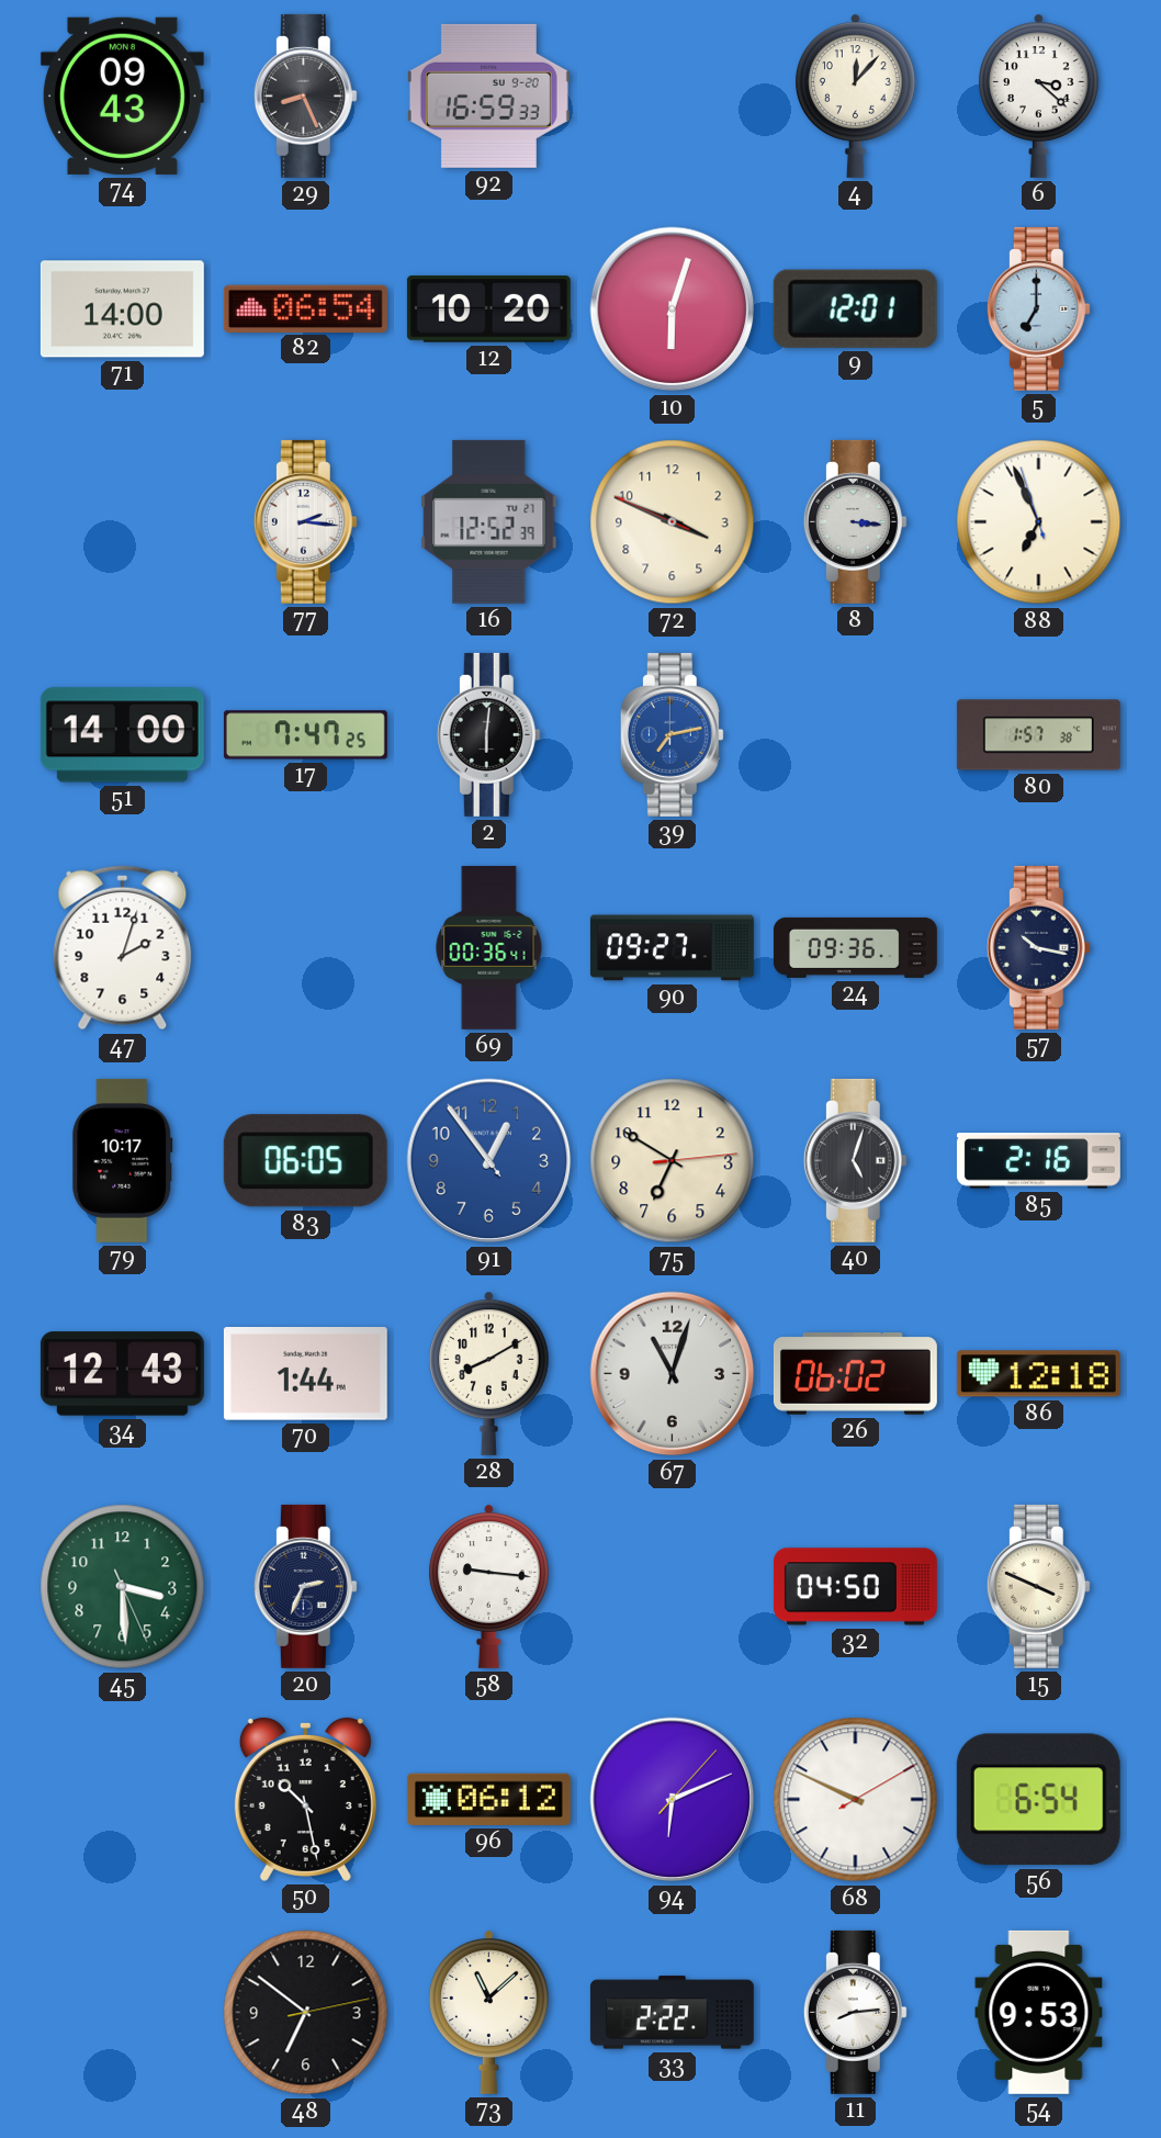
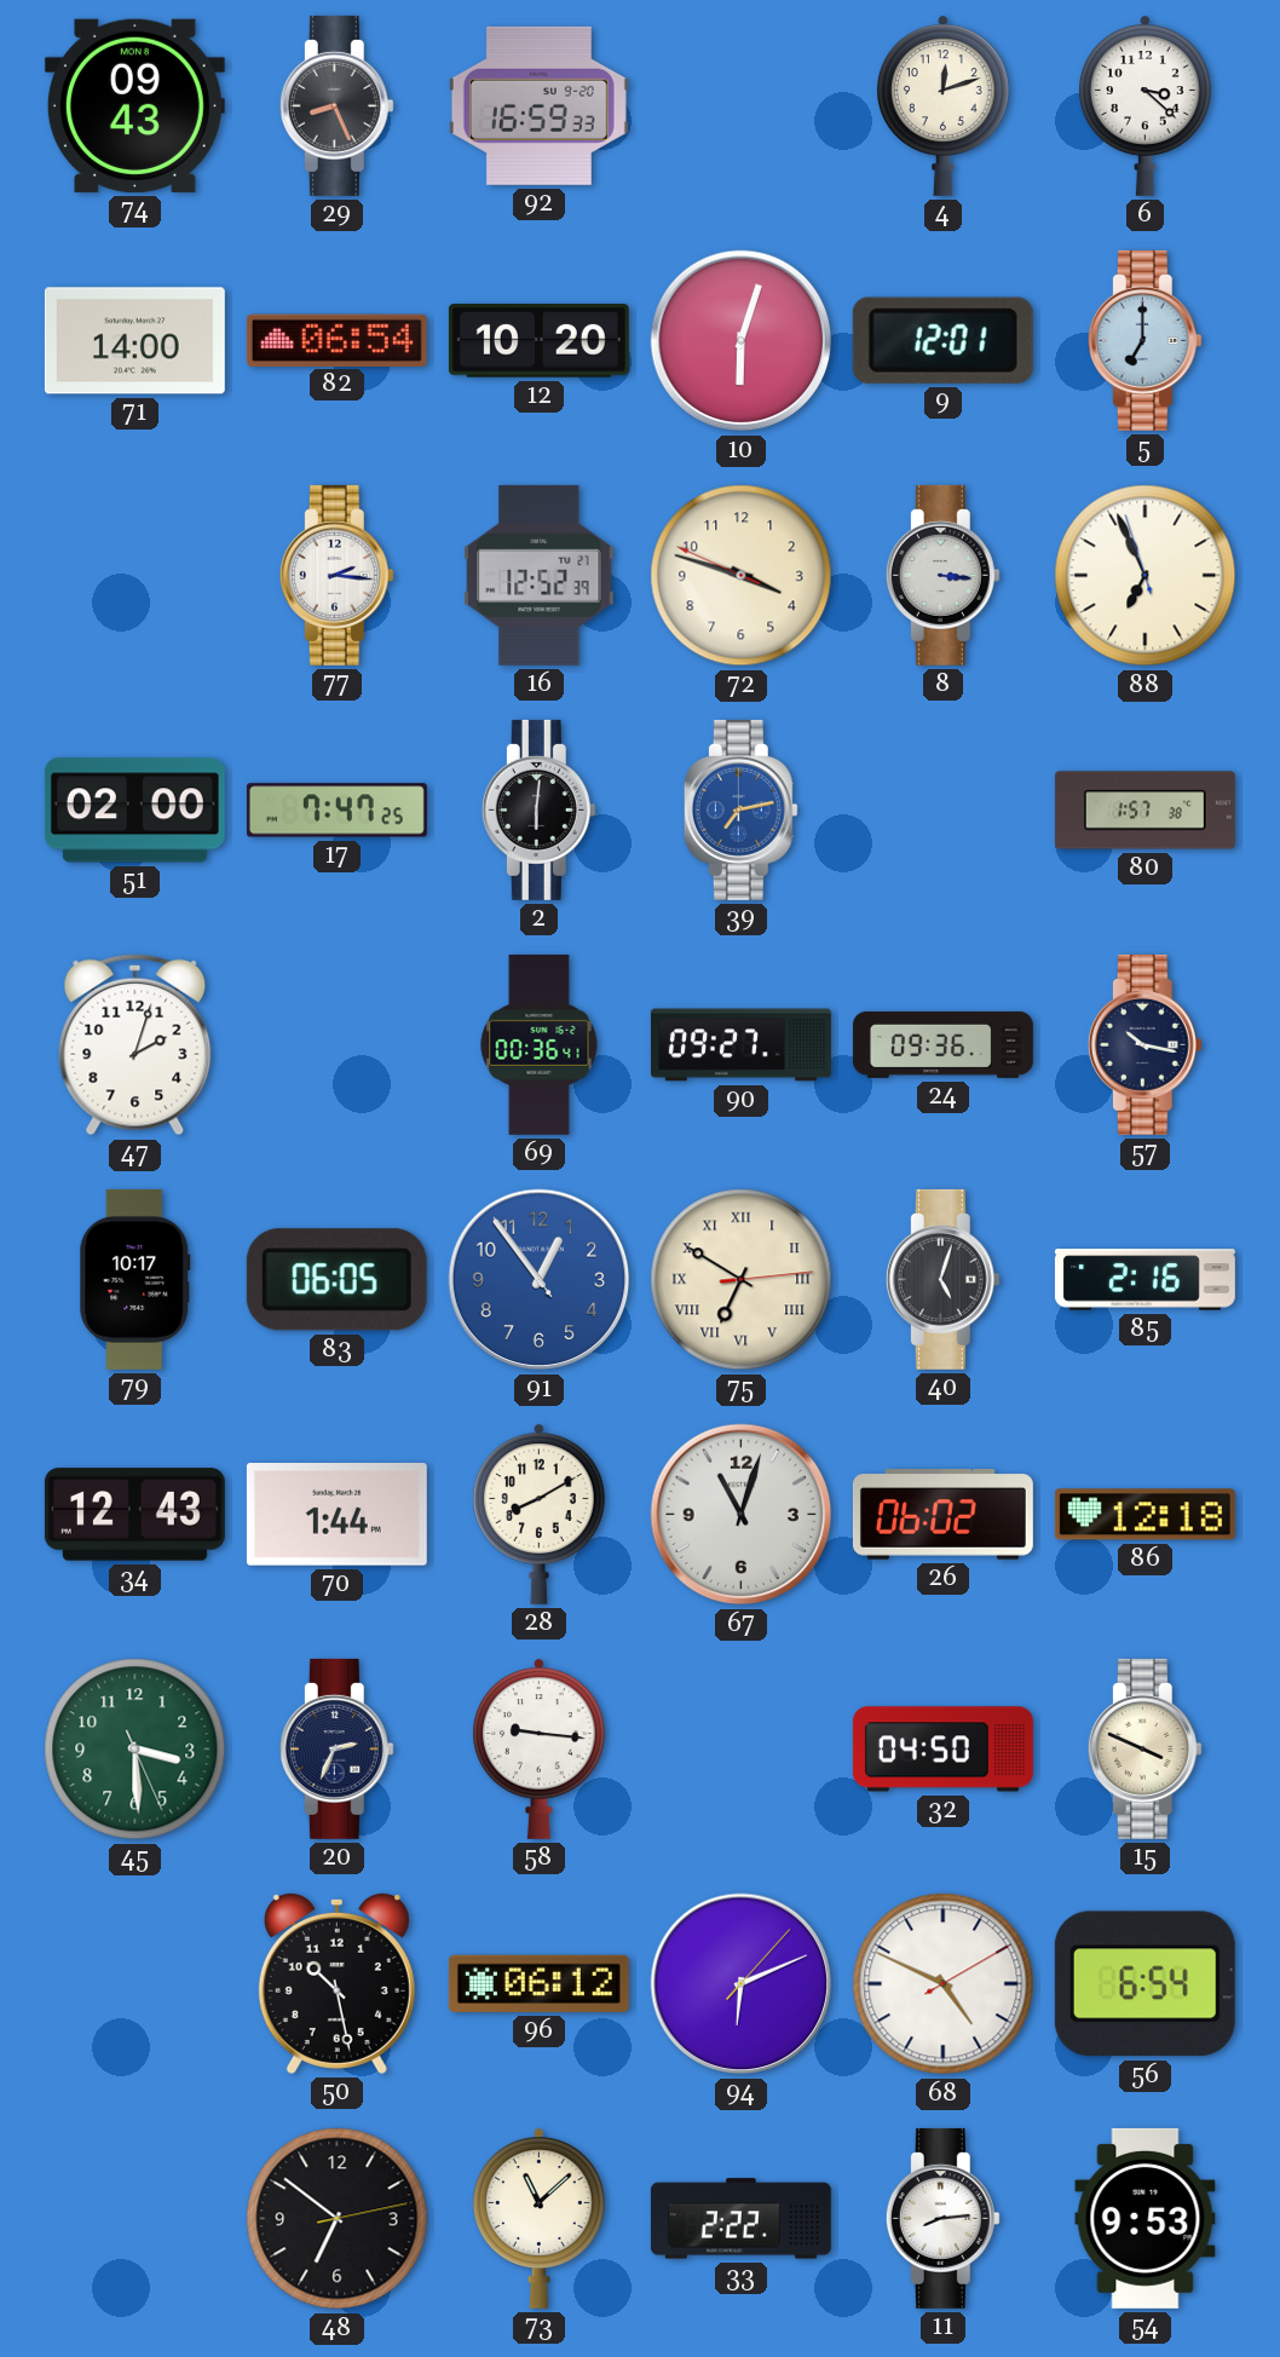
4: 12:07 -> 12:12 (944, 105)
72: 3:48 -> 3:47 (742, 576)
51: 14:00 -> 02:00 (134, 811)
75 numerals: Arabic -> Roman (742, 1280)
68: 9:49 -> 4:49 (944, 1984)
